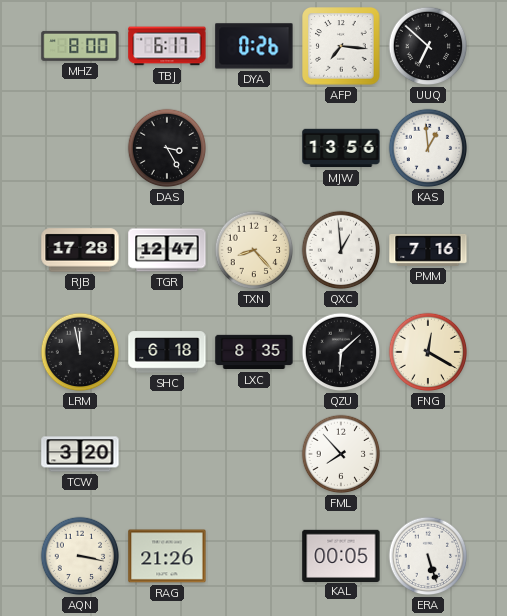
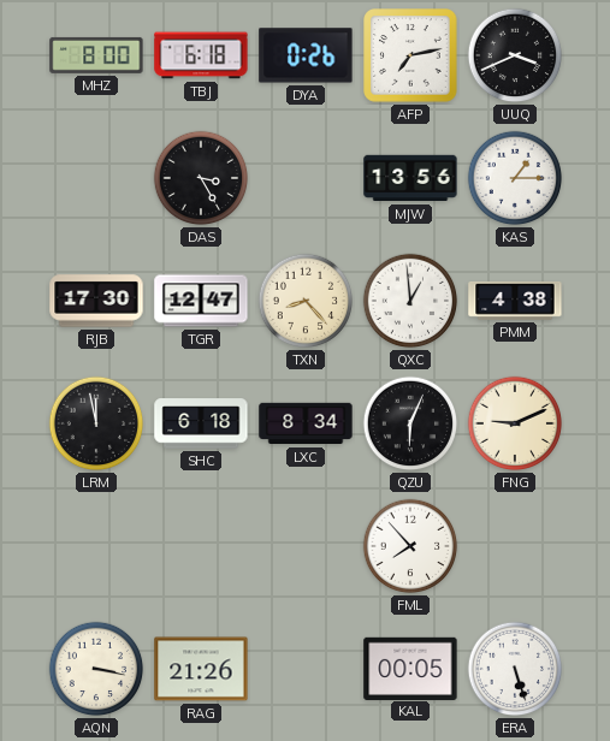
TBJ: 6:17 -> 6:18 (201, 55)
AFP: 7:16 -> 7:13 (410, 55)
UUQ: 6:52 -> 3:41 (515, 55)
KAS: 12:59 -> 1:15 (515, 178)
RJB: 17:28 -> 17:30 (96, 301)
PMM: 7:16 -> 4:38 (515, 302)
LXC: 8:35 -> 8:34 (306, 423)
QZU: 6:08 -> 6:04 (410, 423)
FNG: 12:20 -> 9:11 (515, 423)
TCW: 3:20 -> none (80, 454)
